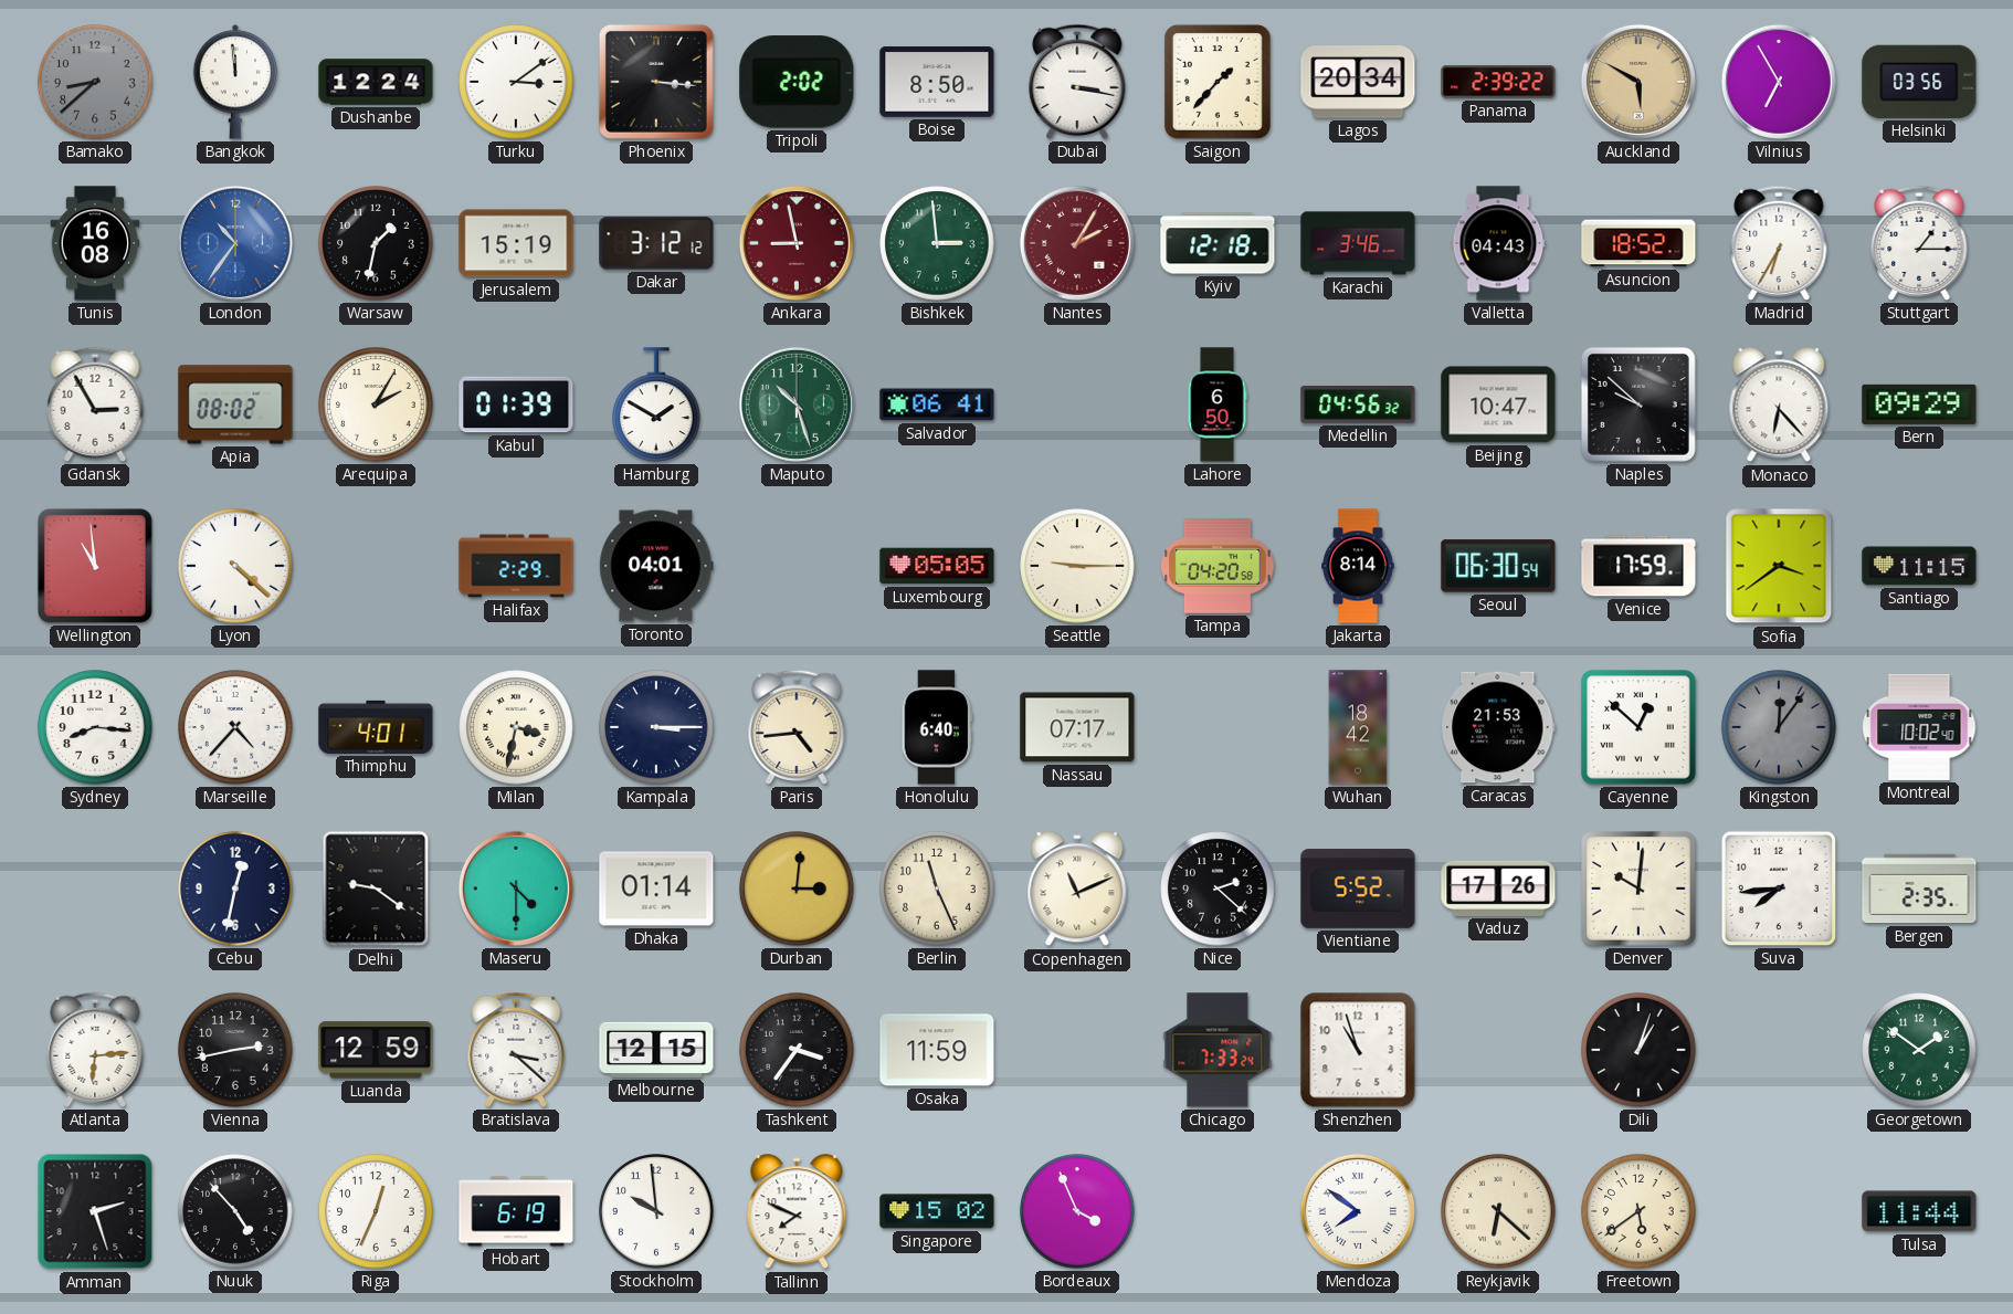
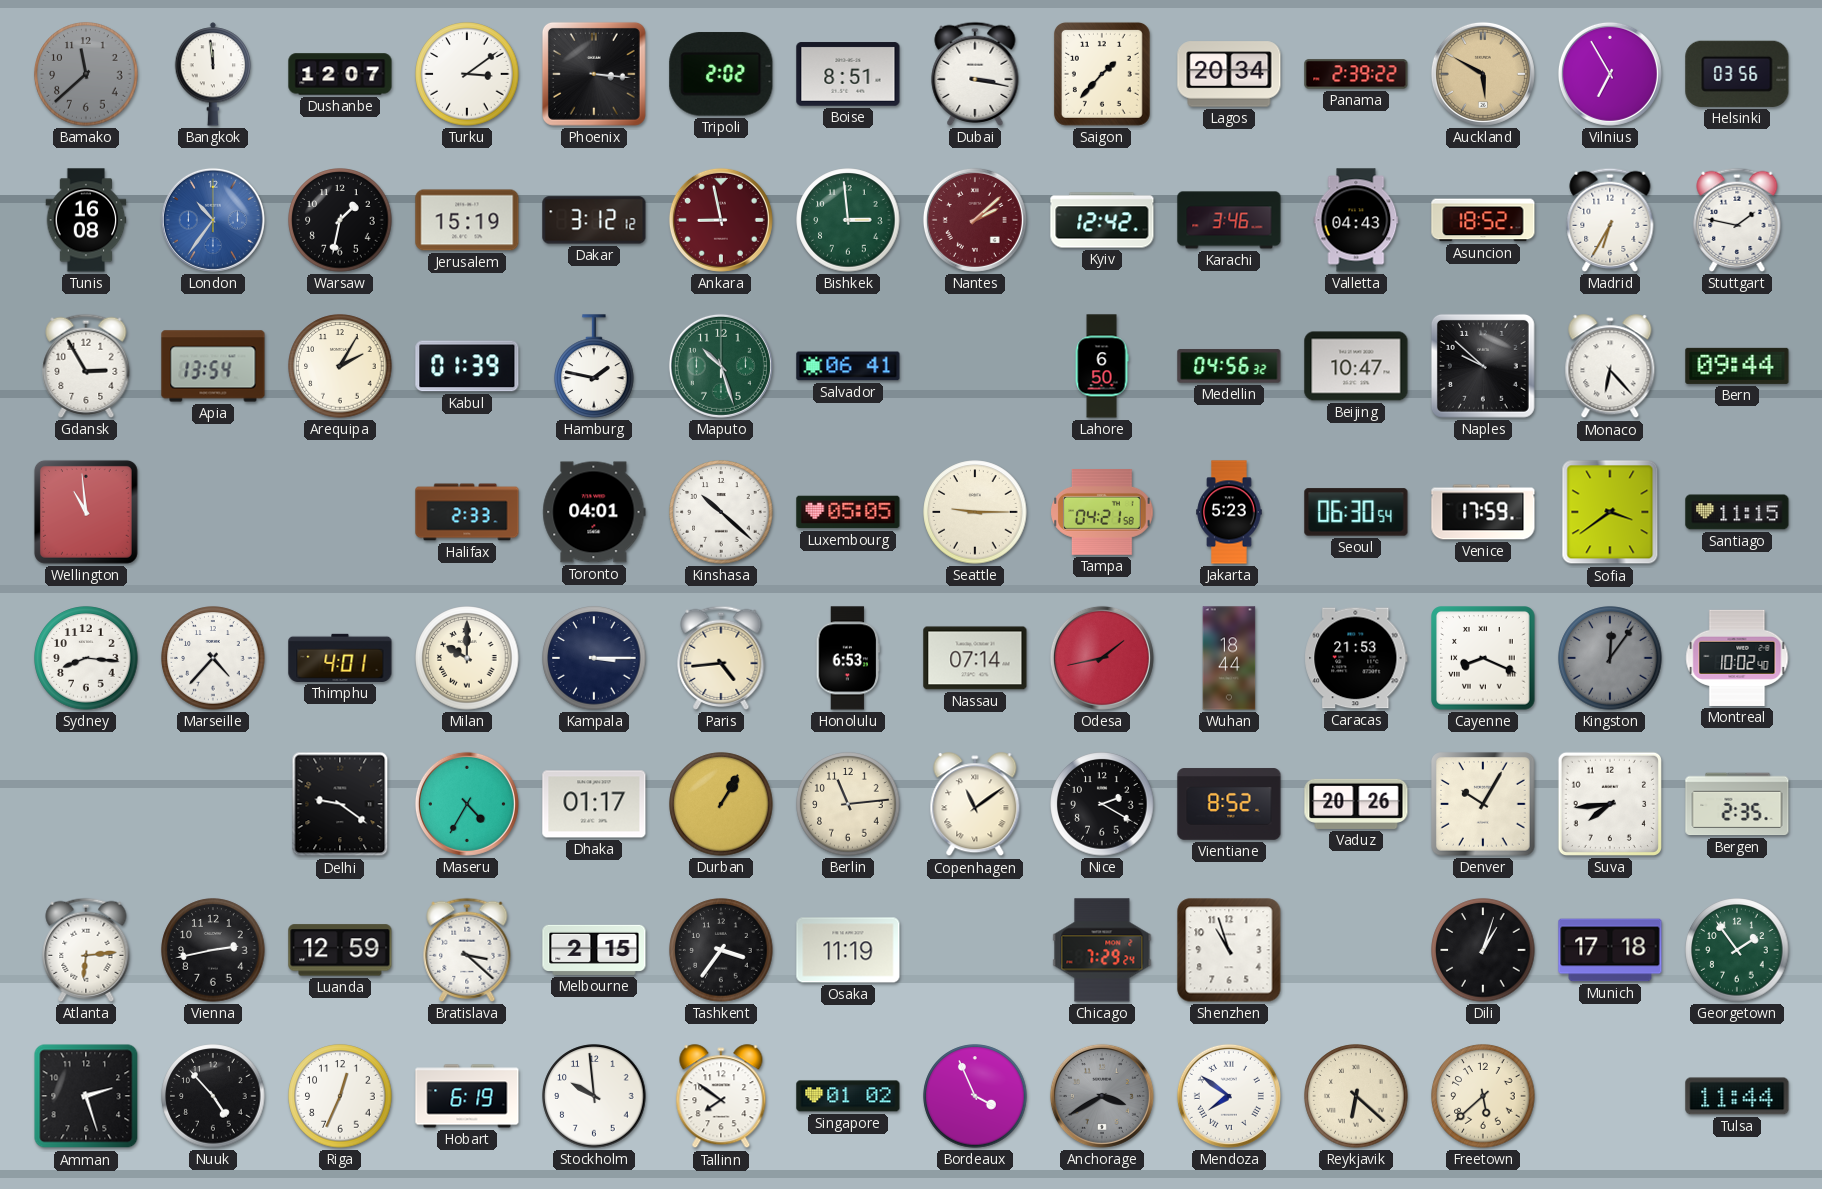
Bamako: 8:38 -> 11:38 (86, 74)
Dushanbe: 12:24 -> 12:07 (340, 74)
Boise: 8:50 -> 8:51 (848, 74)
Nantes: 2:05 -> 2:08 (975, 220)
Kyiv: 12:18 -> 12:42 (1102, 220)
Stuttgart: 1:15 -> 1:47 (1737, 220)
Apia: 08:02 -> 13:54 (213, 366)
Hamburg: 1:50 -> 1:47 (594, 366)
Bern: 09:29 -> 09:44 (1737, 366)
Lyon: 4:22 -> none (235, 566)
Halifax: 2:29 -> 2:33 (467, 512)
Kinshasa: none -> 10:22 (721, 512)
Tampa: 04:20 -> 04:21 (1102, 513)
Jakarta: 8:14 -> 5:23 (1229, 512)
Milan: 3:32 -> 10:00 (467, 658)
Honolulu: 6:40 -> 6:53 (848, 658)
Nassau: 07:17 -> 07:14 (975, 658)
Odesa: none -> 1:43 (1102, 658)
Wuhan: 18:42 -> 18:44 (1229, 658)
Cayenne: 12:52 -> 8:19 (1483, 658)
Cebu: 12:32 -> none (235, 889)
Maseru: 4:30 -> 4:35 (467, 804)
Dhaka: 01:14 -> 01:17 (594, 804)
Durban: 3:01 -> 1:05 (721, 804)
Berlin: 11:26 -> 11:14 (848, 804)
Copenhagen: 11:11 -> 11:09 (975, 805)
Nice: 2:22 -> 2:20 (1102, 804)
Vientiane: 5:52 -> 8:52 (1229, 804)
Vaduz: 17:26 -> 20:26 (1356, 804)
Denver: 10:01 -> 10:05 (1483, 804)
Melbourne: 12:15 -> 2:15 (594, 950)
Osaka: 11:59 -> 11:19 (848, 950)
Chicago: 7:33 -> 7:29 (1102, 950)
Munich: none -> 17:18 (1610, 950)
Georgetown: 1:51 -> 1:54 (1737, 950)
Tallinn: 7:49 -> 7:51 (721, 1097)
Singapore: 15:02 -> 01:02 (848, 1096)
Anchorage: none -> 3:40 (1102, 1096)
Freetown: 5:39 -> 5:38 (1483, 1096)
